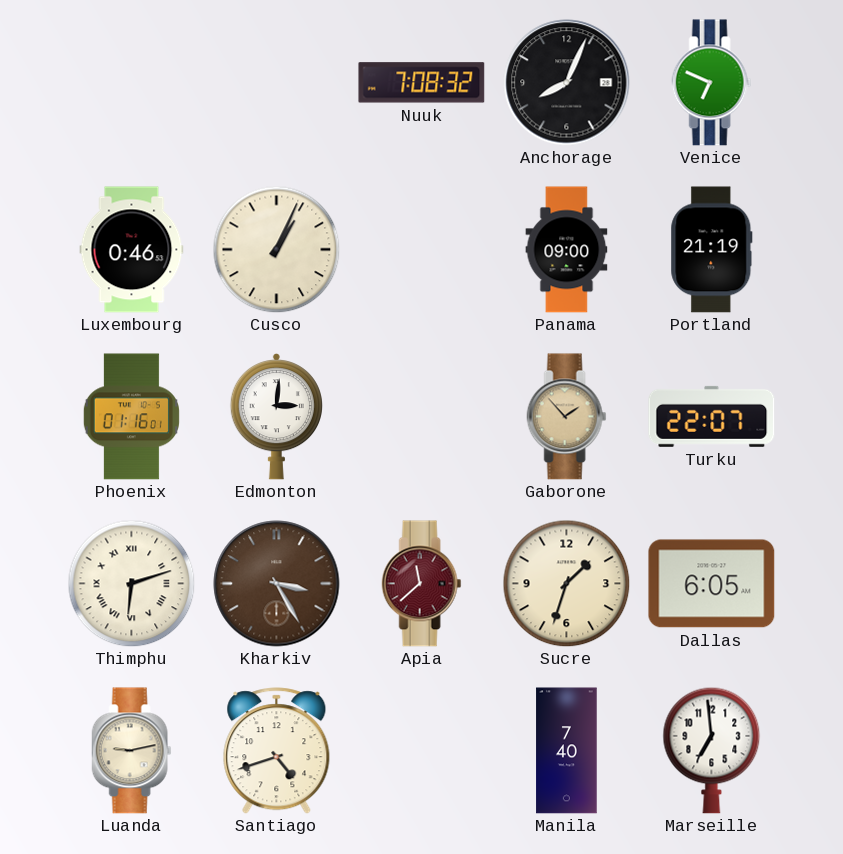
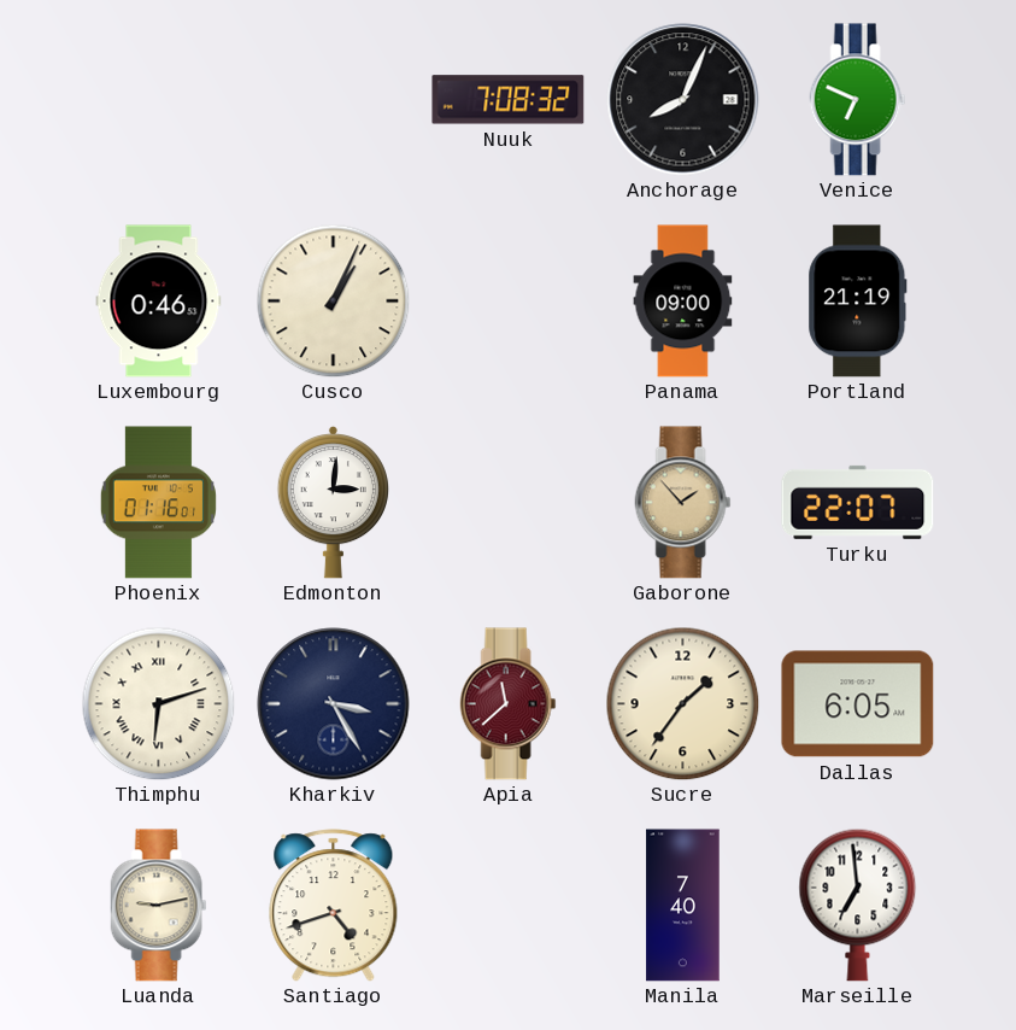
Kharkiv dial: brown -> navy (334, 704)
Sucre: 1:33 -> 1:36 (682, 703)
